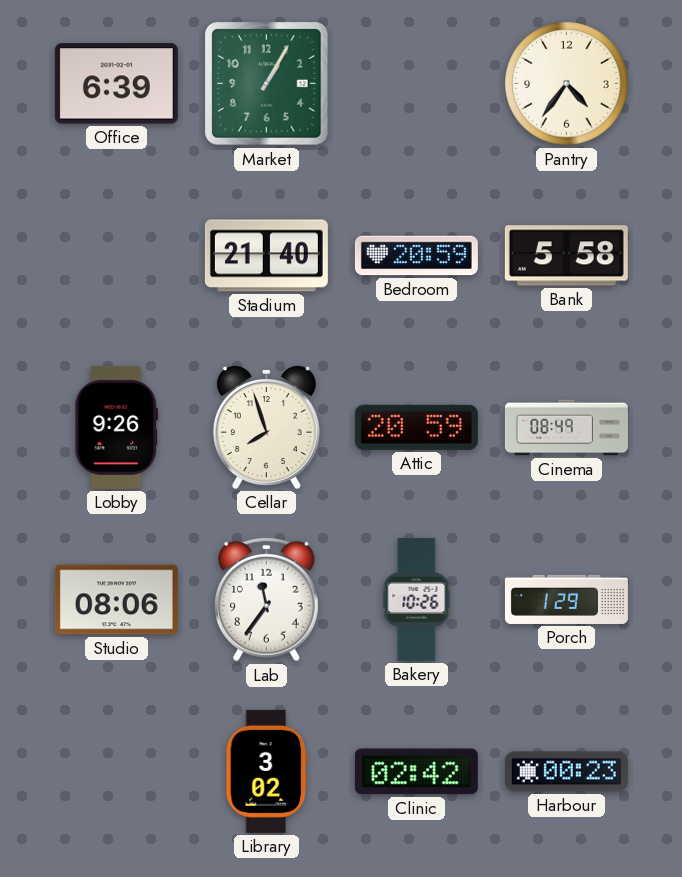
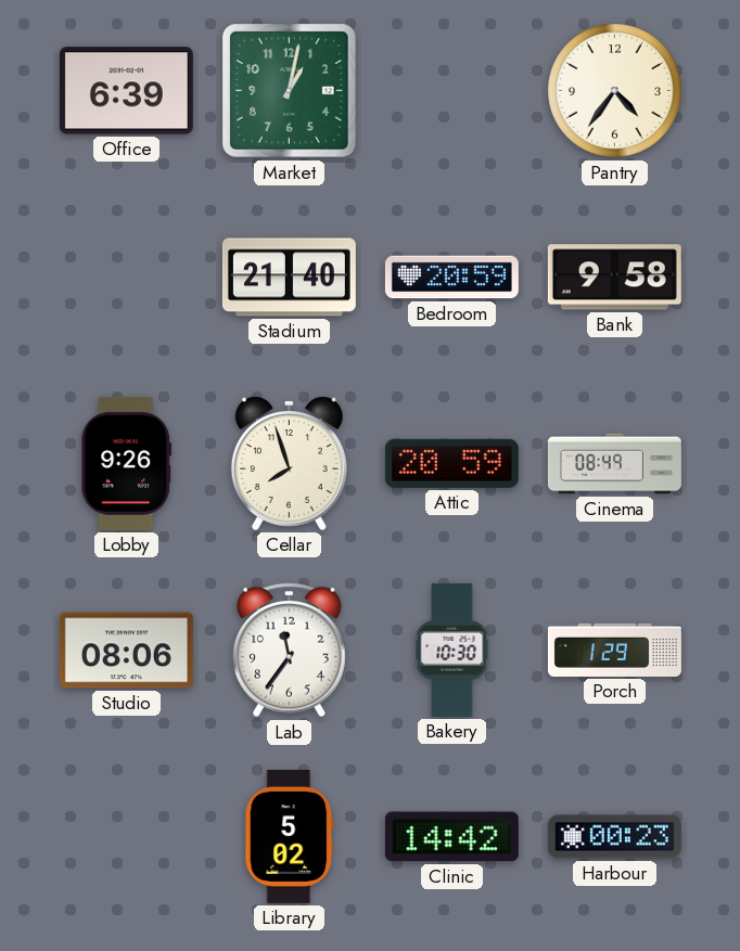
Market: 1:05 -> 1:02 (290, 91)
Bank: 5:58 -> 9:58 (614, 278)
Bakery: 10:26 -> 10:30 (452, 650)
Library: 3:02 -> 5:02 (290, 836)
Clinic: 02:42 -> 14:42 (451, 837)
